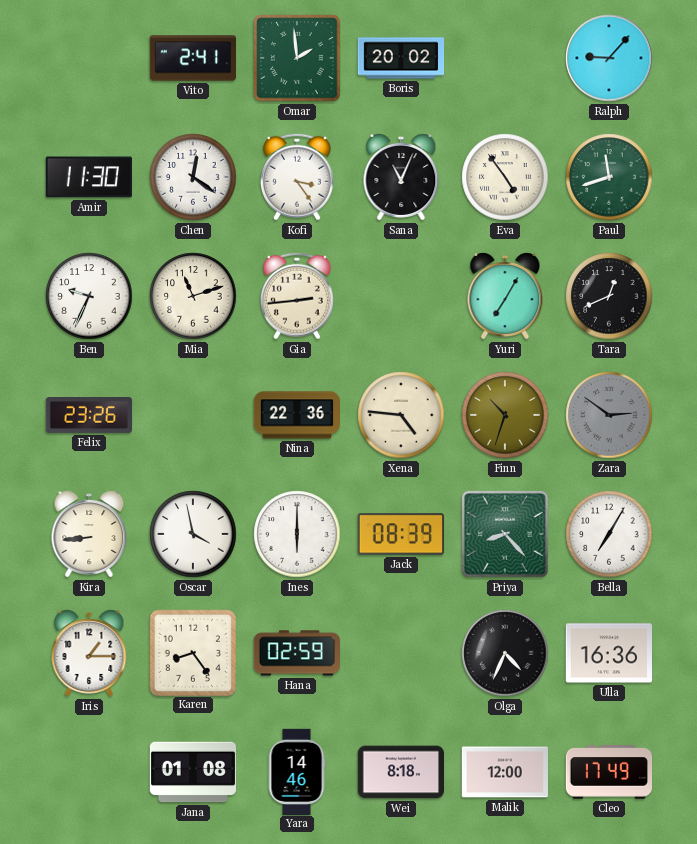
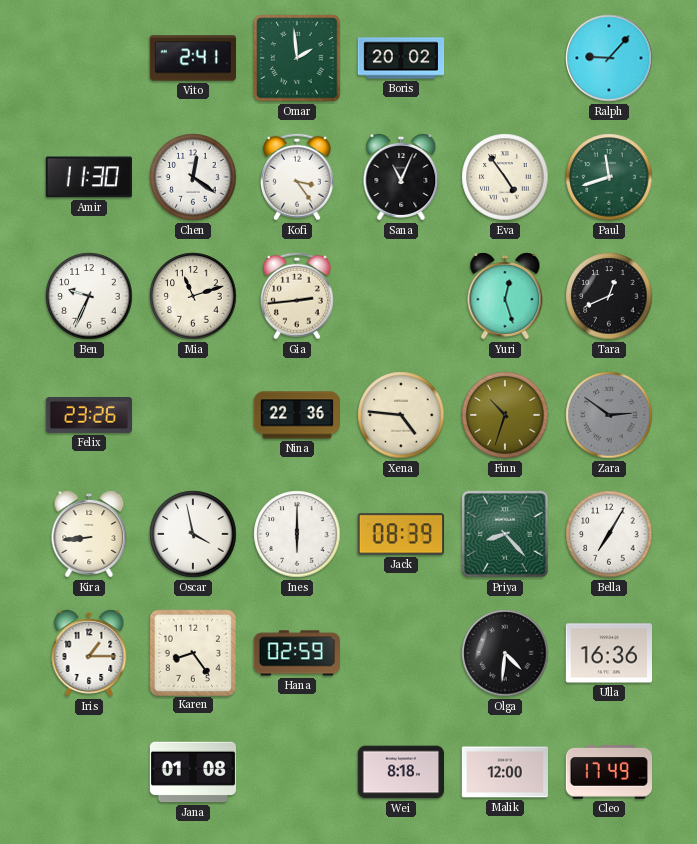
Yuri: 7:05 -> 12:27 (505, 296)
Olga: 4:34 -> 4:31 (505, 653)
Yara: 14:46 -> none (297, 771)
